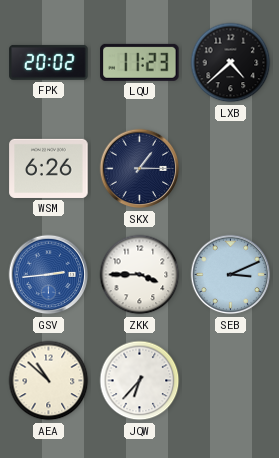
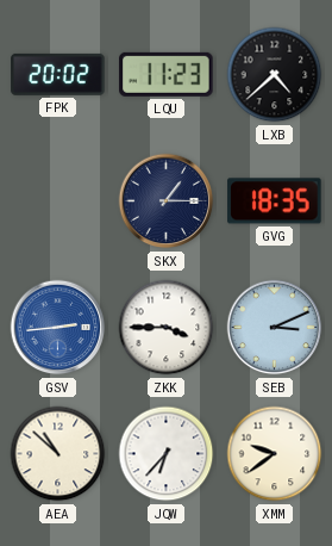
WSM: 6:26 -> none (49, 168)
GVG: none -> 18:35 (275, 201)
XMM: none -> 9:39 (275, 454)
